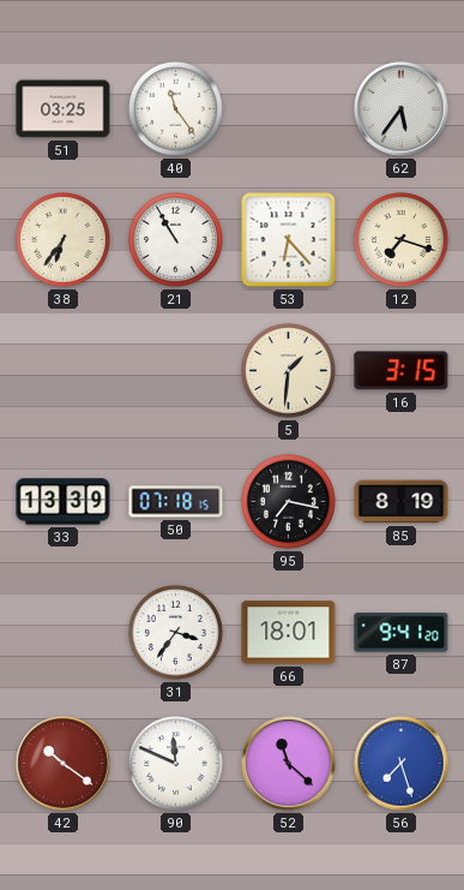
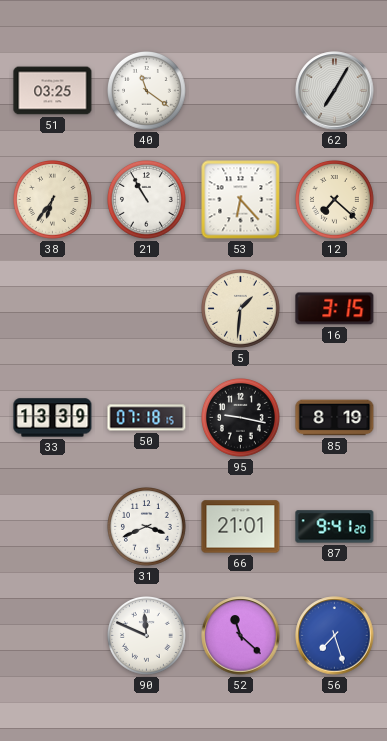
40: 11:24 -> 11:21 (147, 91)
62: 5:36 -> 7:05 (335, 91)
12: 7:18 -> 7:22 (335, 200)
95: 7:17 -> 9:17 (241, 418)
31: 3:36 -> 3:41 (147, 527)
66: 18:01 -> 21:01 (241, 527)
42: 10:21 -> none (64, 764)
